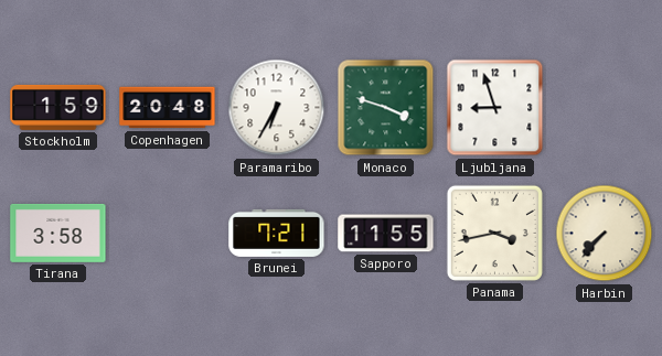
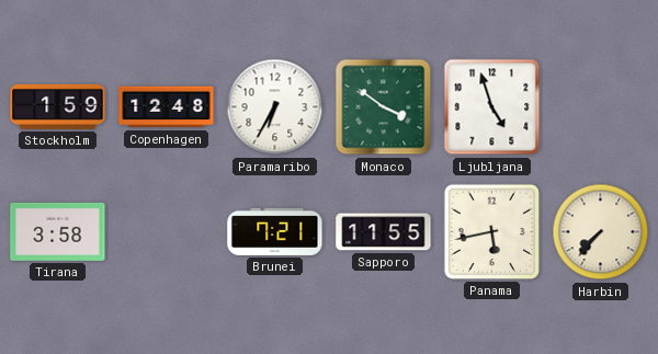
Copenhagen: 20:48 -> 12:48 (167, 107)
Monaco: 3:48 -> 3:51 (384, 107)
Ljubljana: 8:57 -> 4:57 (492, 107)
Panama: 3:43 -> 5:43 (491, 231)
